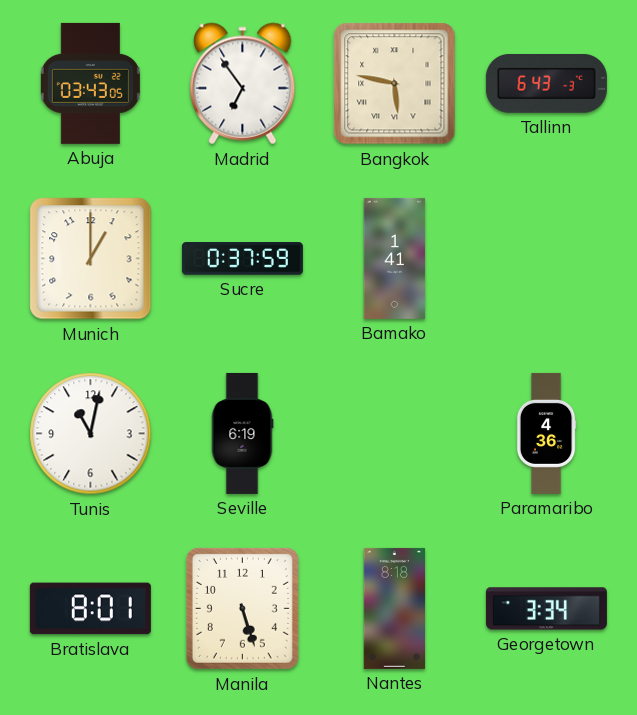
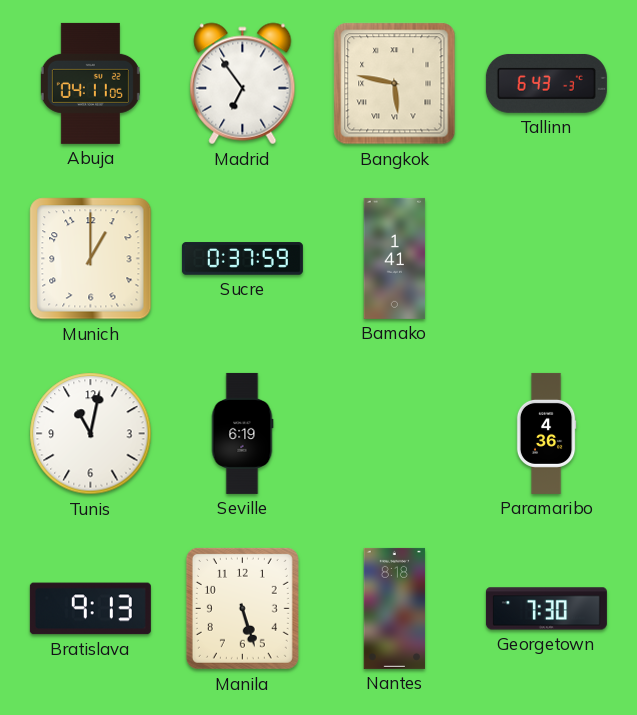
Abuja: 03:43 -> 04:11 (90, 83)
Bratislava: 8:01 -> 9:13 (90, 609)
Georgetown: 3:34 -> 7:30 (546, 609)
